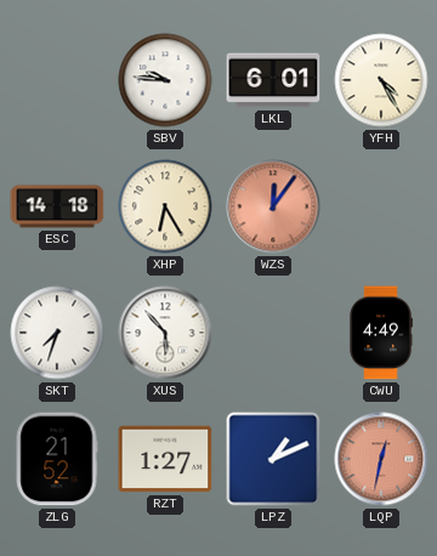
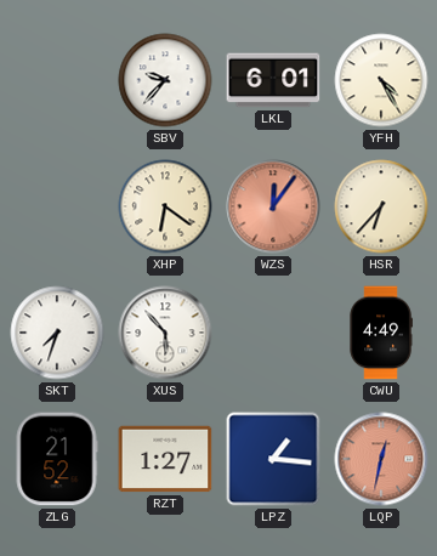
SBV: 9:46 -> 9:37 (165, 80)
ESC: 14:18 -> none (57, 206)
XHP: 6:25 -> 6:21 (165, 206)
HSR: none -> 6:37 (381, 206)
LPZ: 1:11 -> 1:16 (273, 459)
